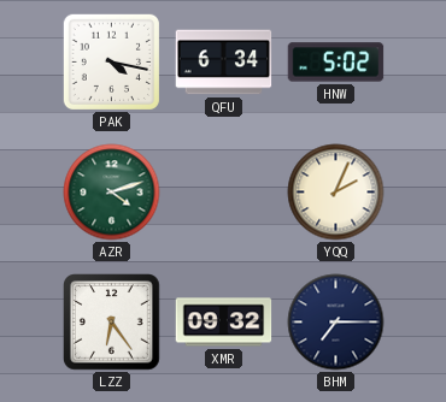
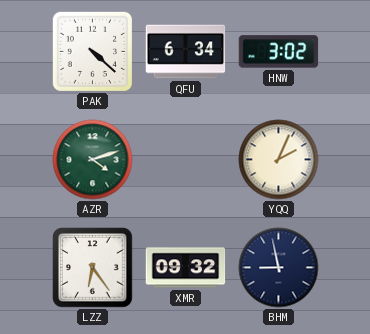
PAK: 4:17 -> 4:22 (92, 51)
HNW: 5:02 -> 3:02 (279, 52)
BHM: 7:15 -> 8:58 (279, 268)
